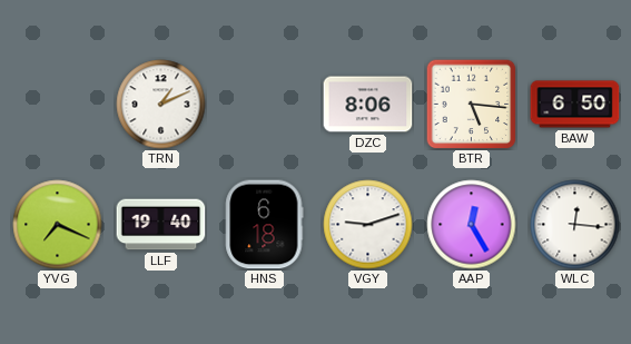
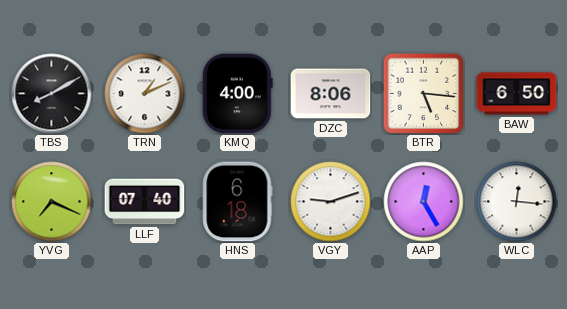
TBS: none -> 8:10 (52, 94)
KMQ: none -> 4:00 (237, 94)
LLF: 19:40 -> 07:40 (145, 202)
